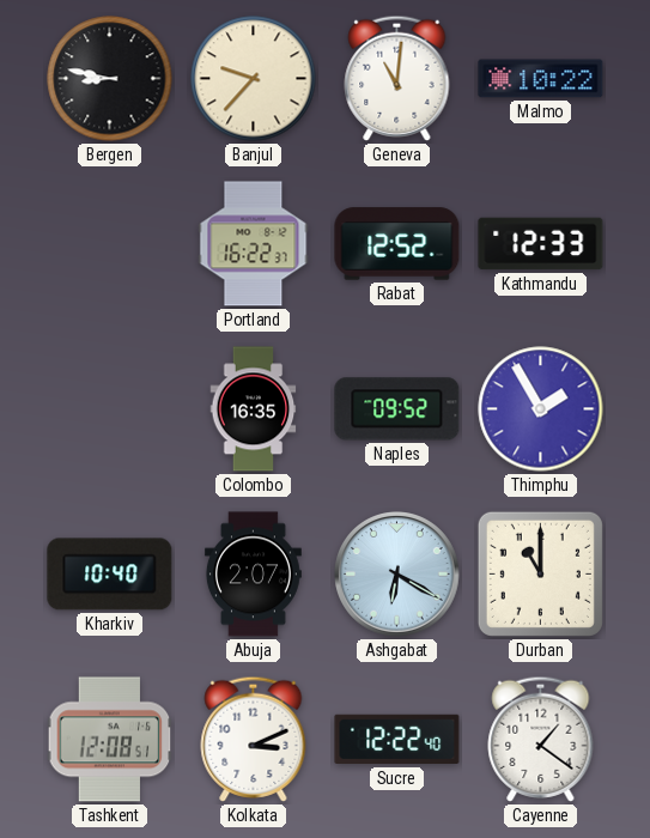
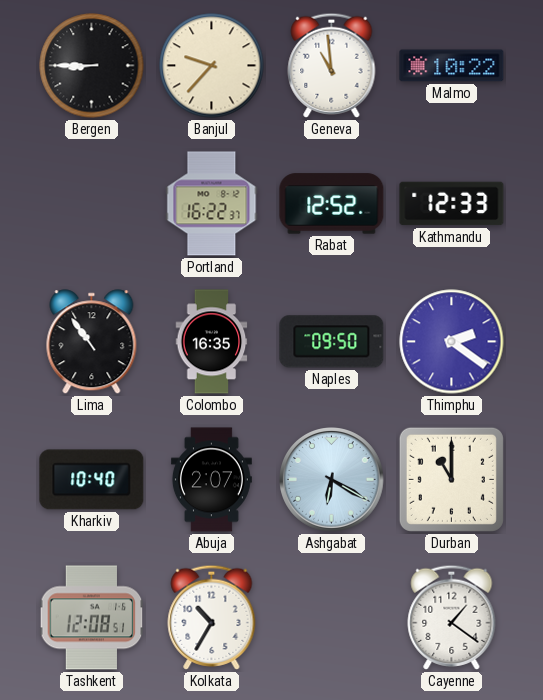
Bergen: 8:47 -> 8:45 (92, 66)
Geneva: 11:01 -> 10:59 (332, 65)
Lima: none -> 10:54 (92, 342)
Naples: 09:52 -> 09:50 (332, 342)
Thimphu: 1:55 -> 2:21 (452, 342)
Kolkata: 3:11 -> 10:35 (212, 617)
Sucre: 12:22 -> none (397, 740)
